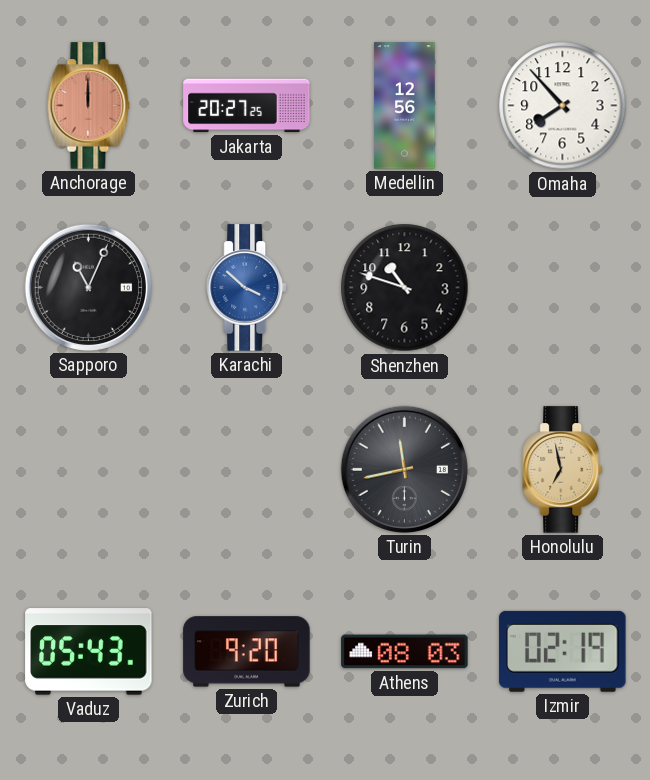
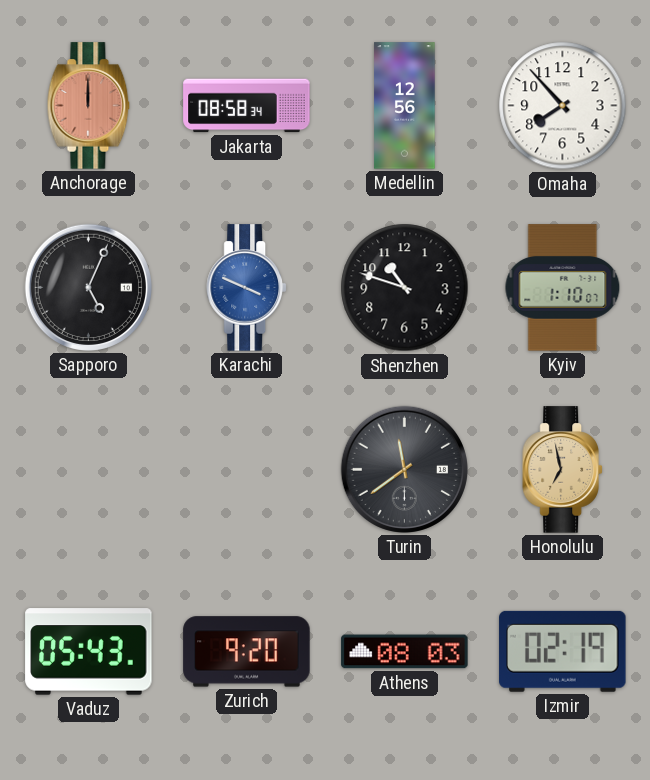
Jakarta: 20:27 -> 08:58 (247, 106)
Sapporo: 11:04 -> 5:04 (88, 287)
Karachi: 3:52 -> 3:49 (246, 288)
Kyiv: none -> 1:10 (563, 288)
Turin: 11:43 -> 11:39 (404, 469)
